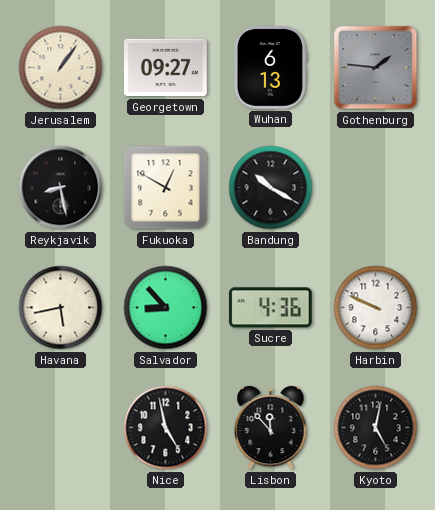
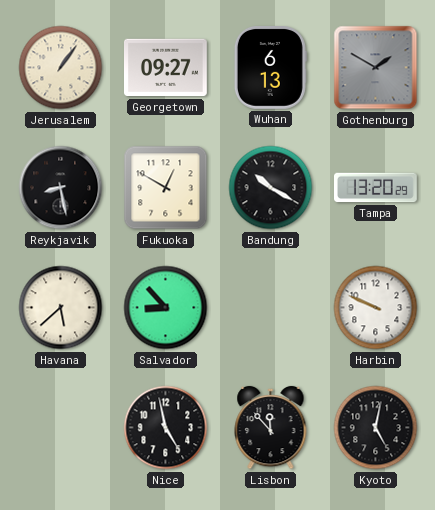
Gothenburg: 1:46 -> 1:50 (376, 68)
Tampa: none -> 13:20 (376, 188)
Havana: 5:43 -> 5:38 (61, 308)
Sucre: 4:36 -> none (270, 308)
